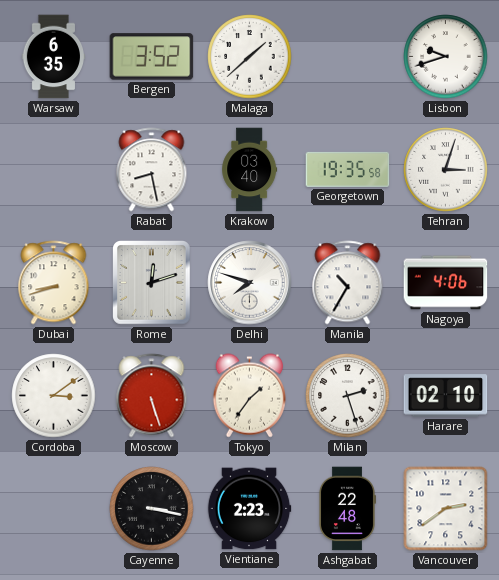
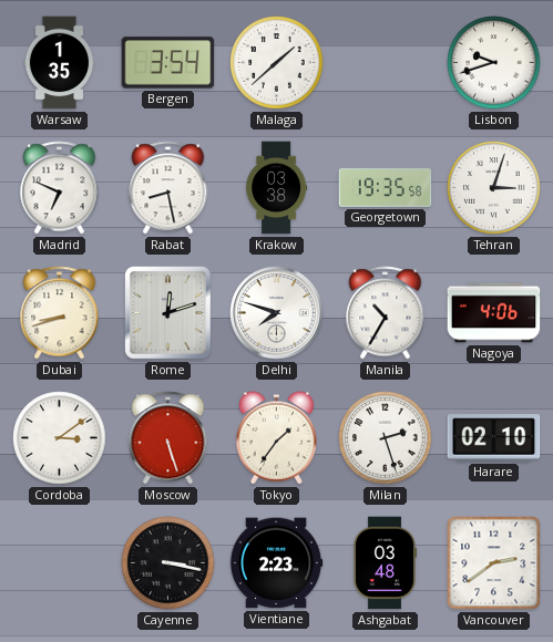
Warsaw: 6:35 -> 1:35 (59, 63)
Bergen: 3:52 -> 3:54 (168, 63)
Madrid: none -> 6:49 (60, 188)
Krakow: 03:40 -> 03:38 (277, 188)
Ashgabat: 22:48 -> 03:48 (385, 563)
